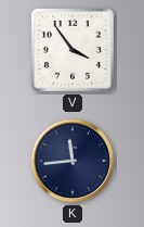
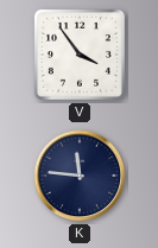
K: 11:44 -> 11:46 (80, 176)
